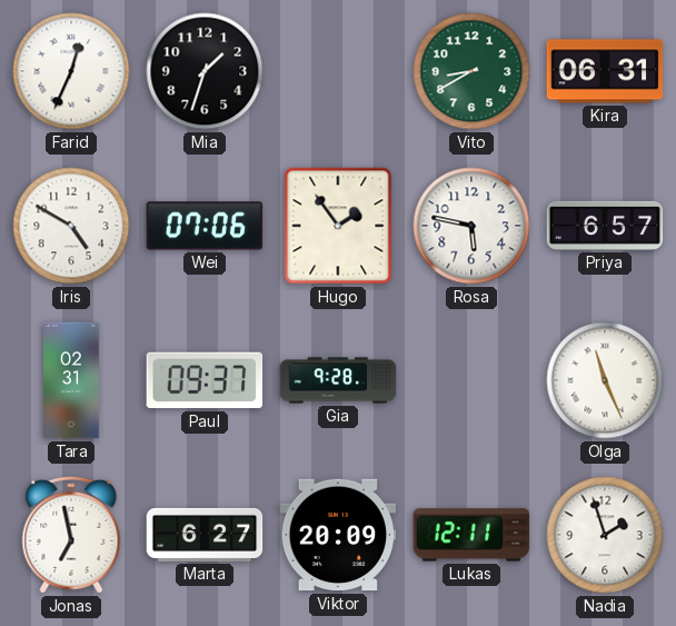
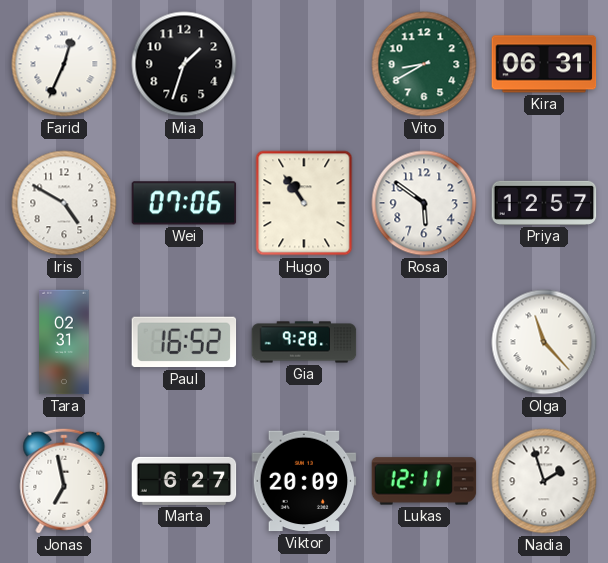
Hugo: 1:54 -> 10:54 (304, 203)
Rosa: 5:47 -> 5:51 (424, 203)
Priya: 6:57 -> 12:57 (544, 203)
Paul: 09:37 -> 16:52 (184, 342)
Olga: 11:26 -> 11:23 (544, 342)
